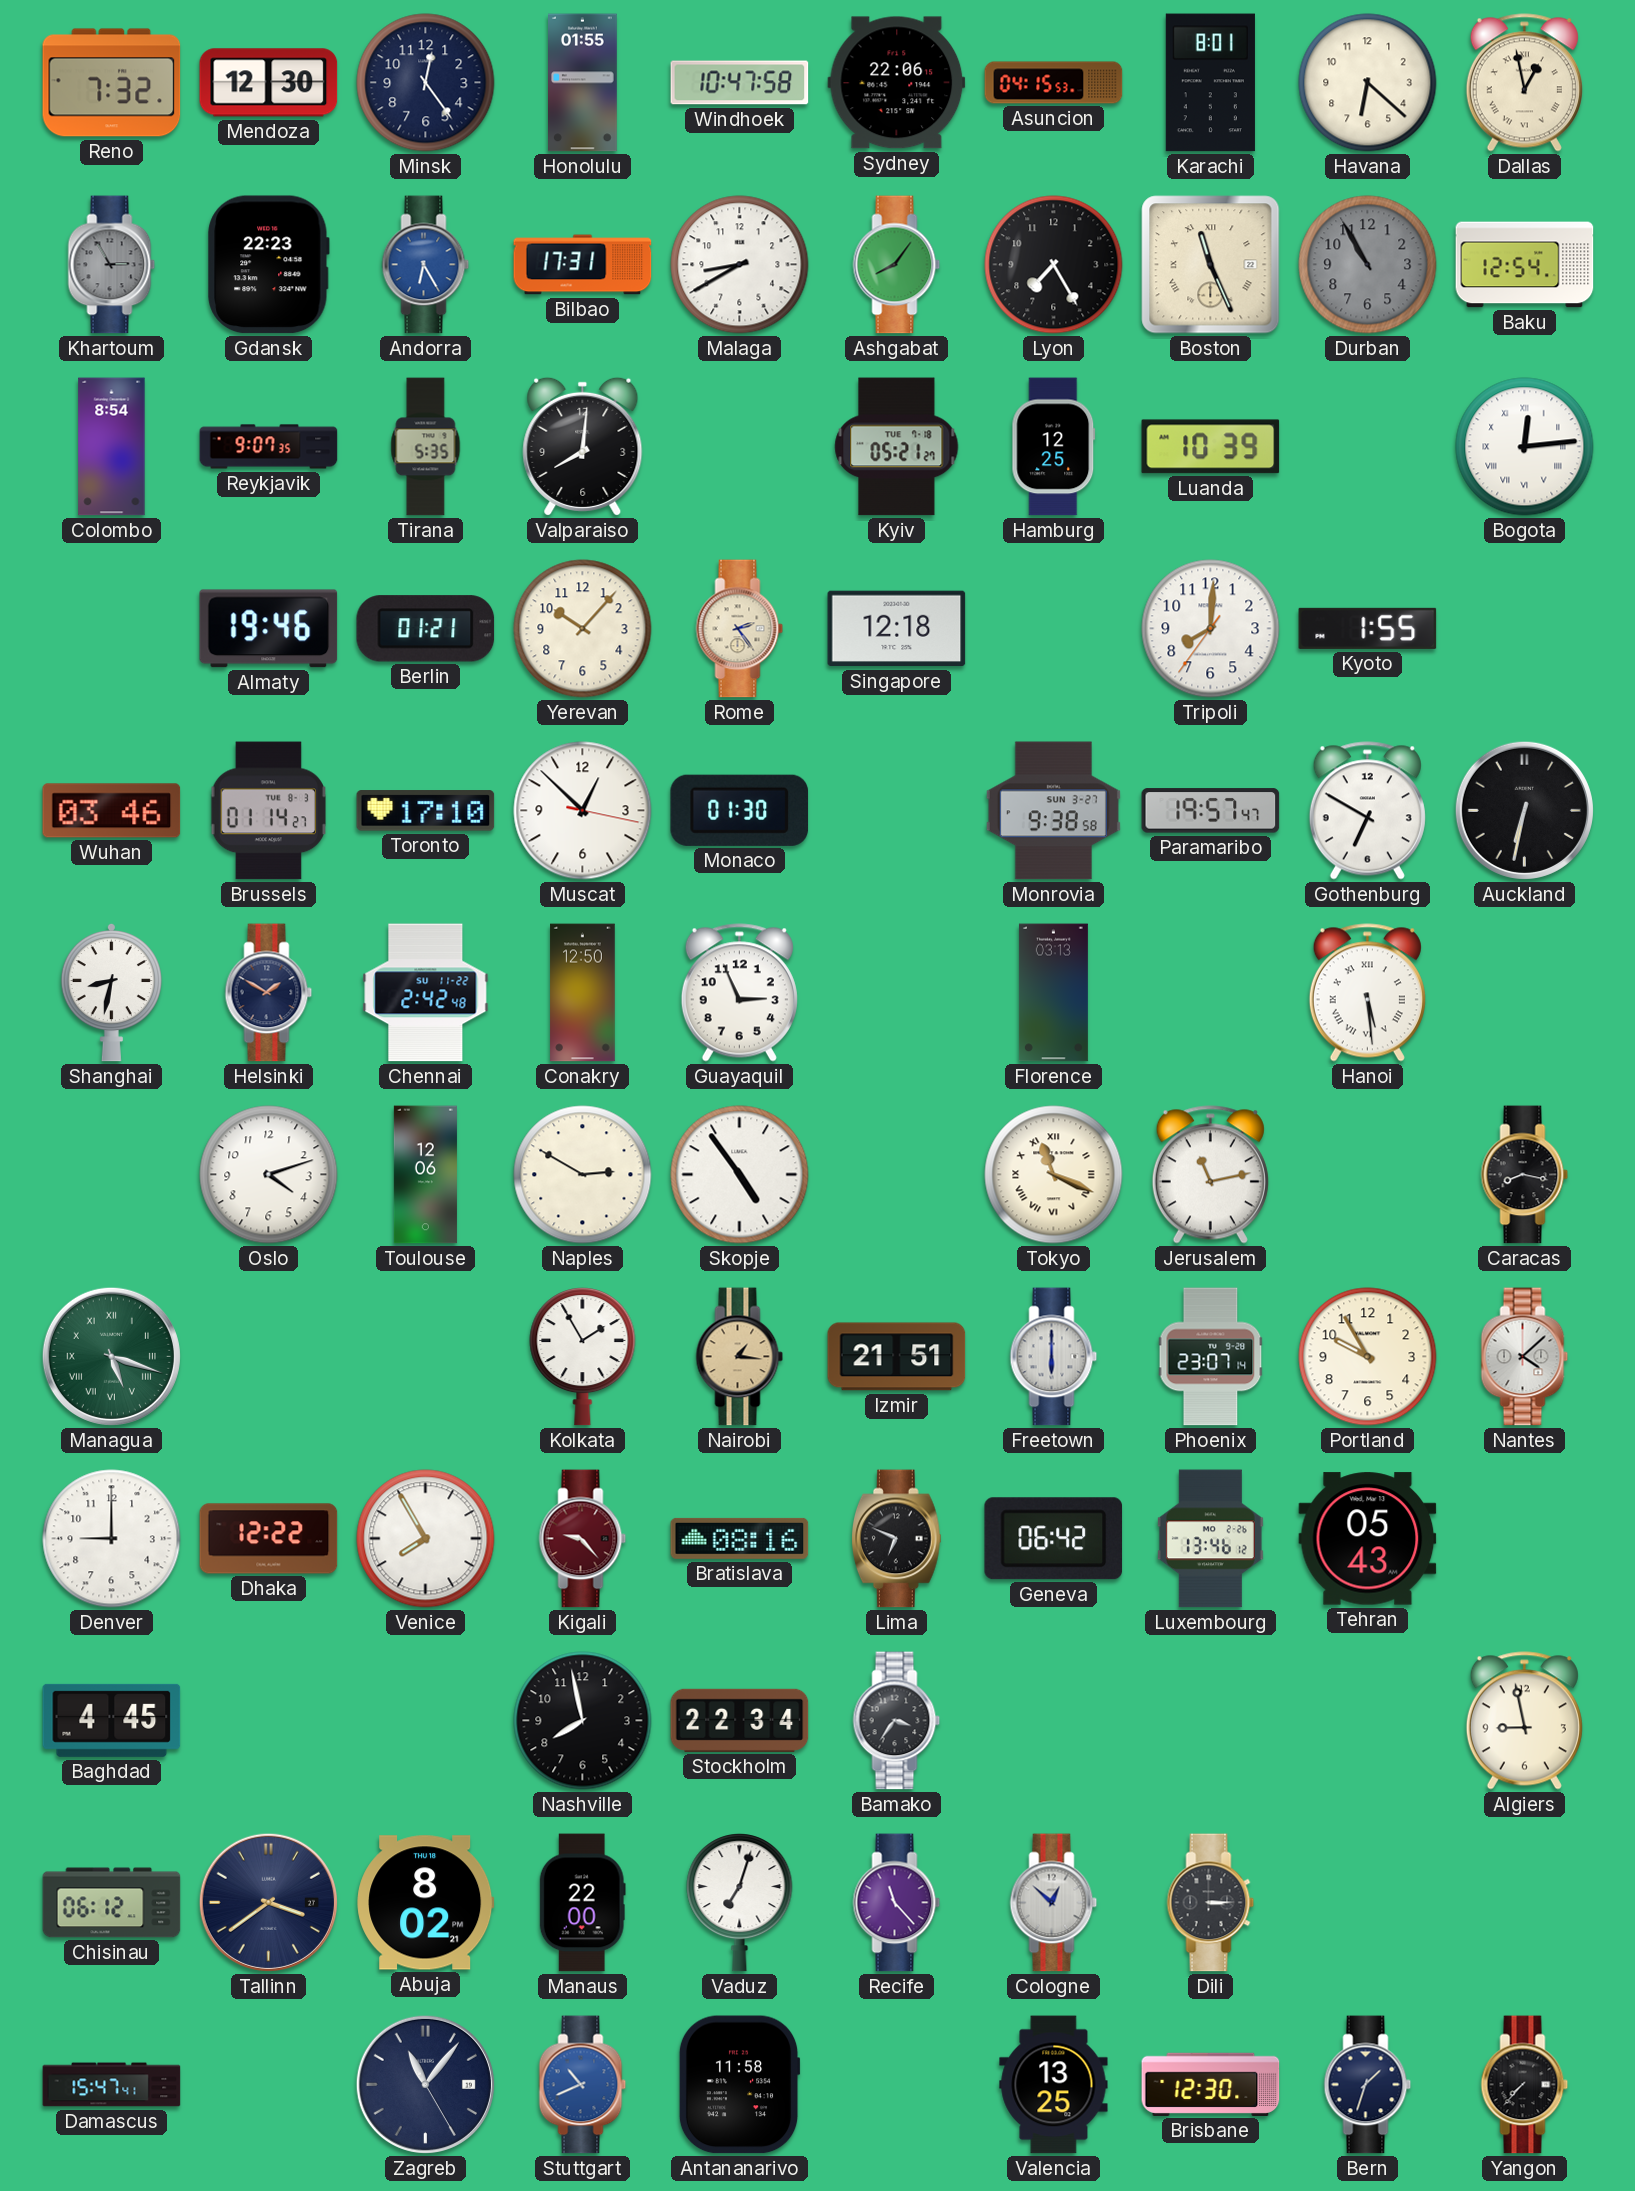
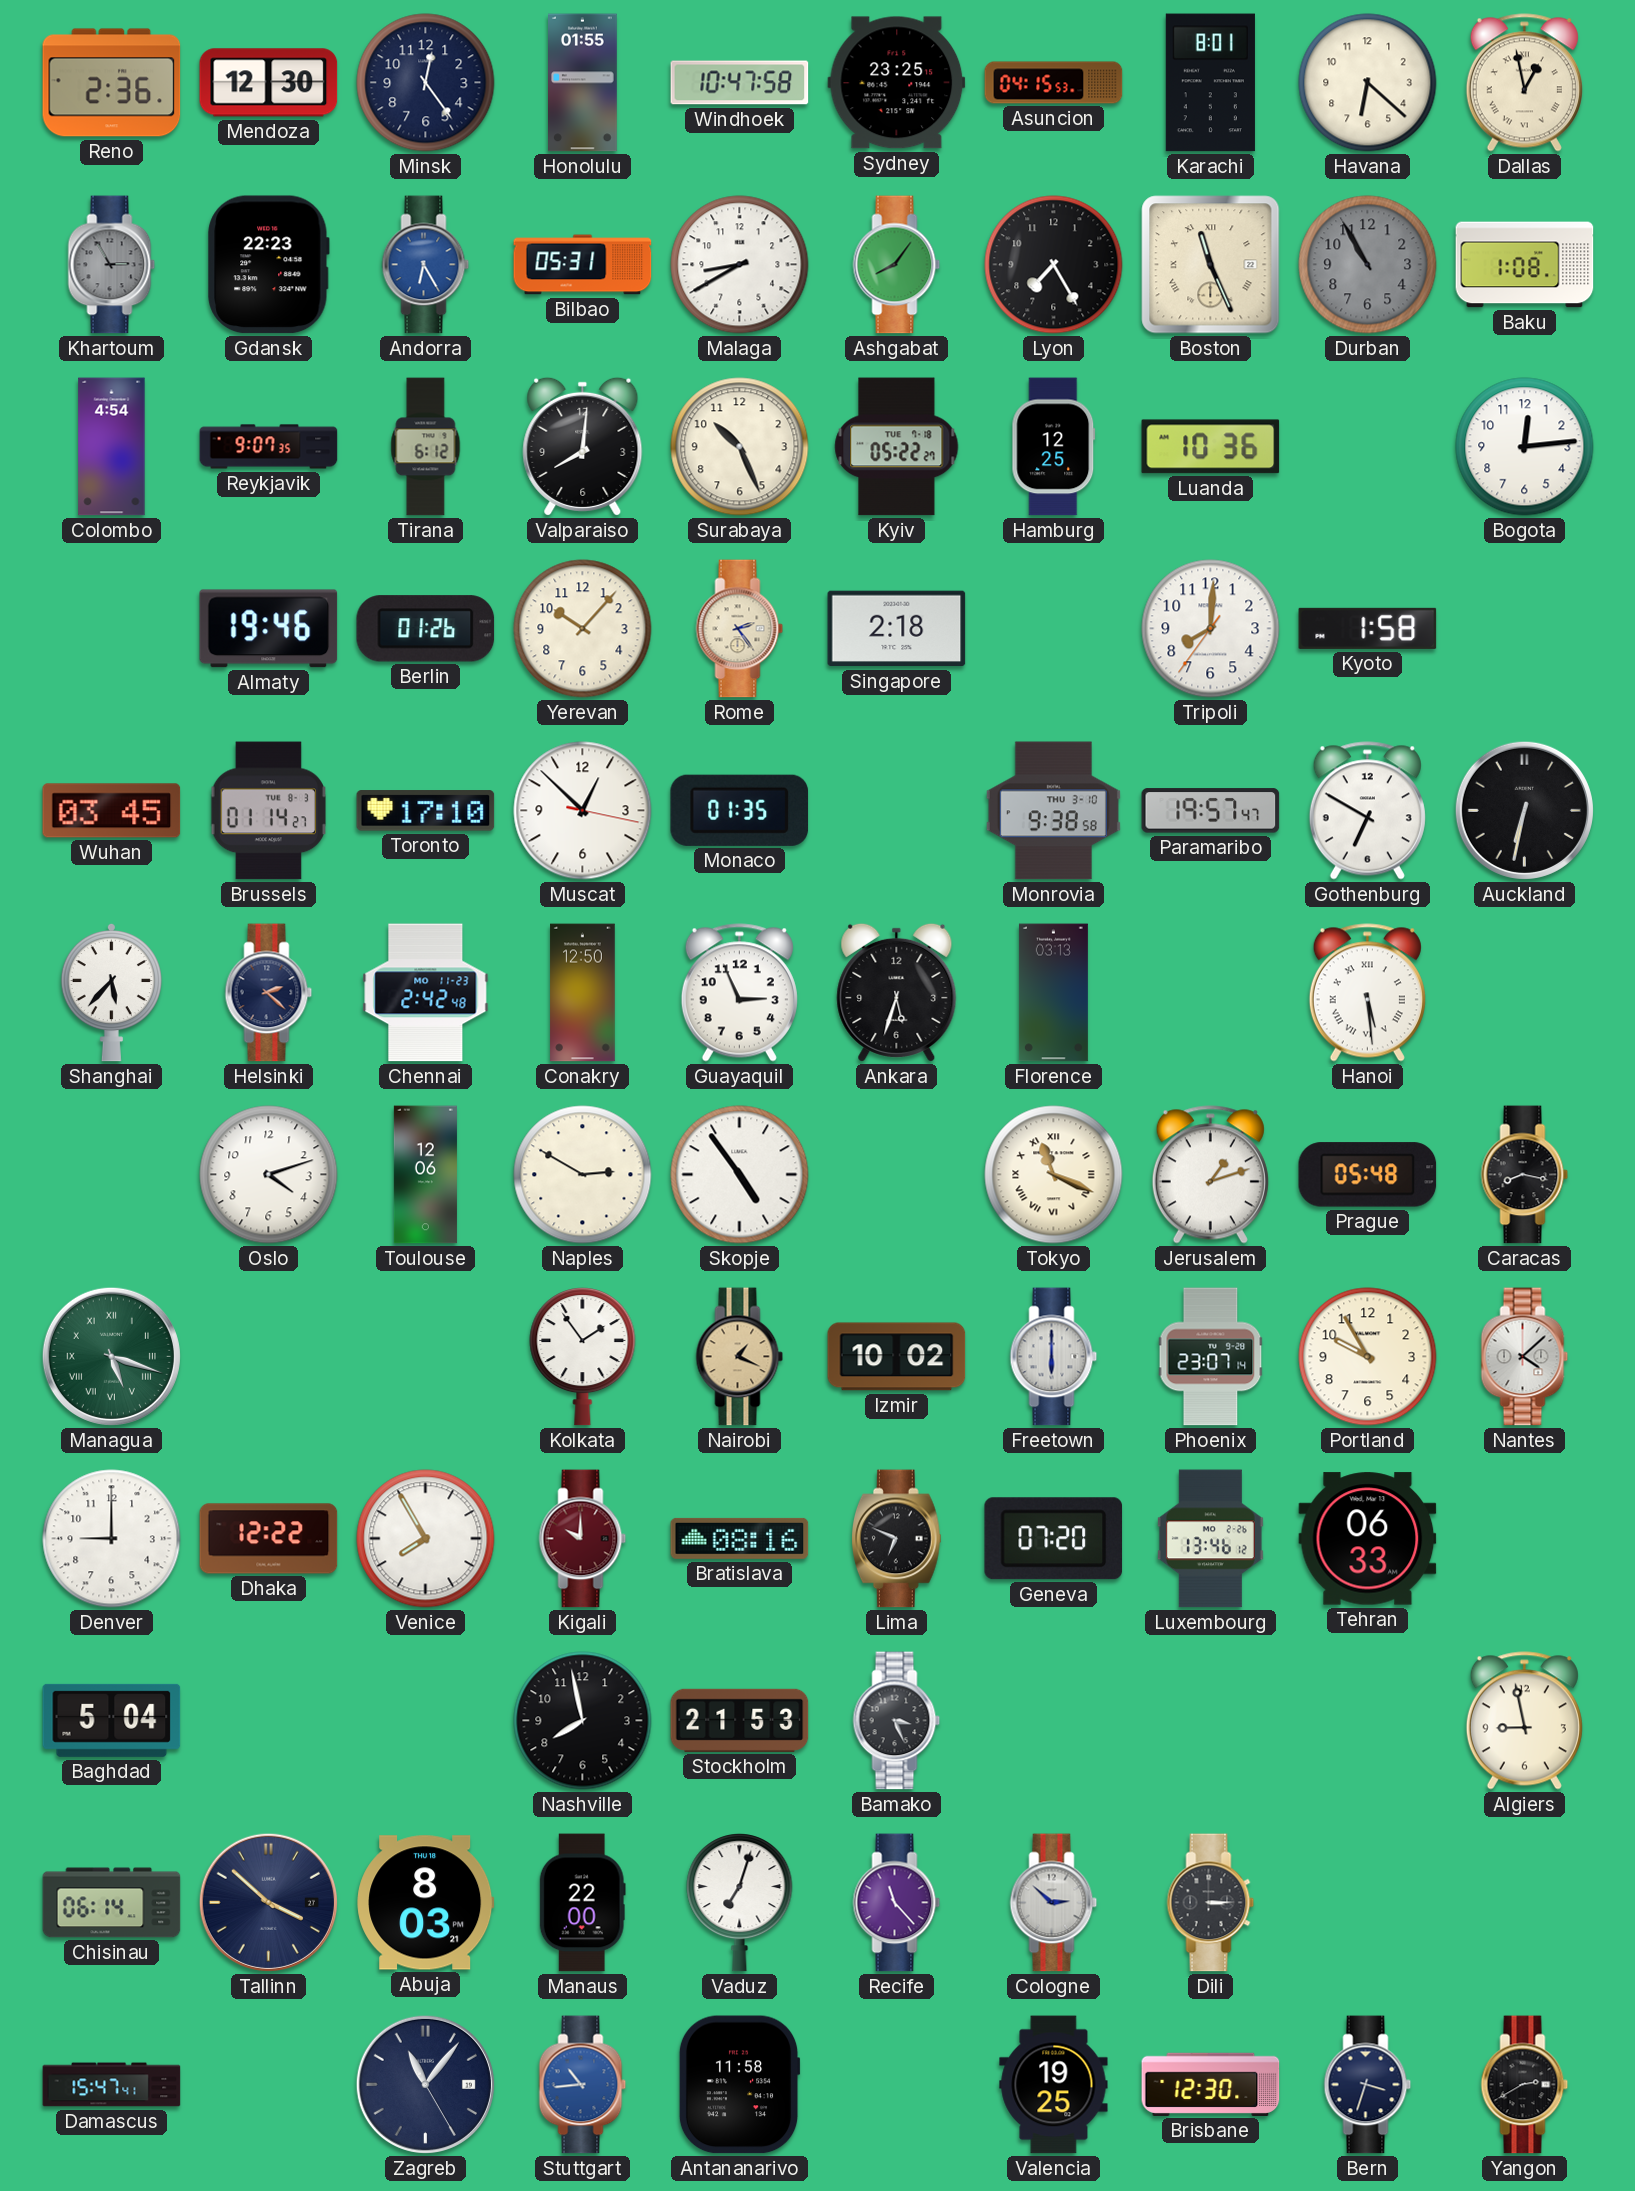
Reno: 7:32 -> 2:36 (112, 83)
Sydney: 22:06 -> 23:25 (897, 83)
Bilbao: 17:31 -> 05:31 (583, 265)
Baku: 12:54 -> 1:08 (1525, 265)
Colombo: 8:54 -> 4:54 (112, 447)
Tirana: 5:35 -> 6:12 (426, 447)
Surabaya: none -> 10:26 (740, 447)
Kyiv: 05:21 -> 05:22 (897, 447)
Luanda: 10:39 -> 10:36 (1211, 447)
Bogota numerals: Roman -> Arabic (1525, 447)
Berlin: 01:21 -> 01:26 (426, 629)
Singapore: 12:18 -> 2:18 (897, 629)
Kyoto: 1:55 -> 1:58 (1368, 628)
Wuhan: 03:46 -> 03:45 (112, 811)
Monaco: 01:30 -> 01:35 (740, 810)
Monrovia date: SUN 3-27 -> THU 3-10 (1053, 811)
Shanghai: 8:32 -> 5:37 (111, 992)
Helsinki: 1:50 -> 2:22 (269, 993)
Chennai date: SU 11-22 -> MO 11-23 (426, 993)
Ankara: none -> 5:33 (897, 992)
Jerusalem: 11:13 -> 1:12 (1210, 1175)
Prague: none -> 05:48 (1368, 1175)
Kolkata: 1:55 -> 1:54 (583, 1357)
Nairobi: 1:16 -> 1:19 (740, 1357)
Izmir: 21:51 -> 10:02 (897, 1357)
Kigali: 9:23 -> 10:00 (583, 1539)
Geneva: 06:42 -> 07:20 (1053, 1539)
Tehran: 05:43 -> 06:33 (1368, 1539)
Baghdad: 4:45 -> 5:04 (112, 1720)
Stockholm: 22:34 -> 21:53 (740, 1720)
Bamako: 3:36 -> 3:26 (897, 1721)
Chisinau: 06:12 -> 06:14 (112, 1903)
Tallinn: 3:39 -> 3:52 (268, 1902)
Abuja: 8:02 -> 8:03 (426, 1903)
Cologne: 12:52 -> 2:52 (1054, 1903)
Stuttgart: 10:41 -> 10:44 (583, 2085)
Valencia: 13:25 -> 19:25 (1054, 2085)
Bern: 1:33 -> 3:33 (1368, 2085)
Yangon: 7:37 -> 2:40 (1525, 2085)
